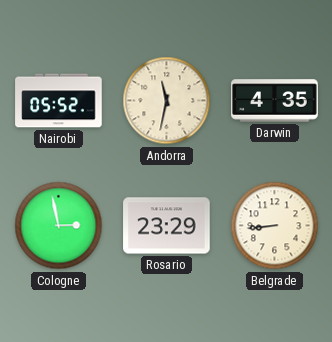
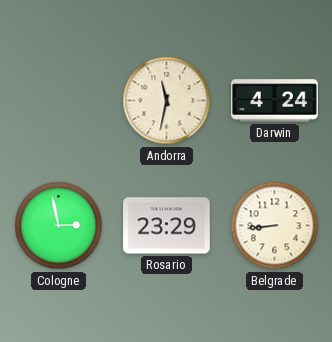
Nairobi: 05:52 -> none (59, 101)
Darwin: 4:35 -> 4:24 (275, 101)
